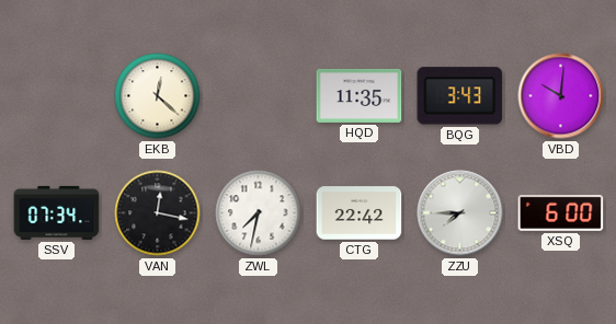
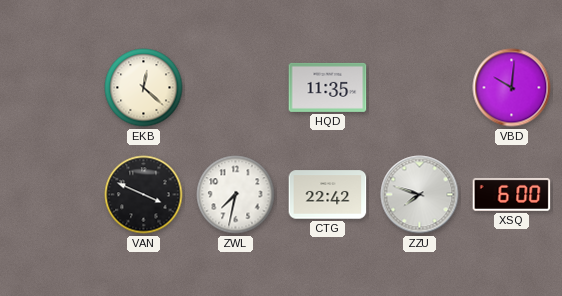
BQG: 3:43 -> none (460, 96)
SSV: 07:34 -> none (57, 212)
VAN: 12:17 -> 3:49 (144, 195)
ZZU: 7:45 -> 7:48 (420, 195)
